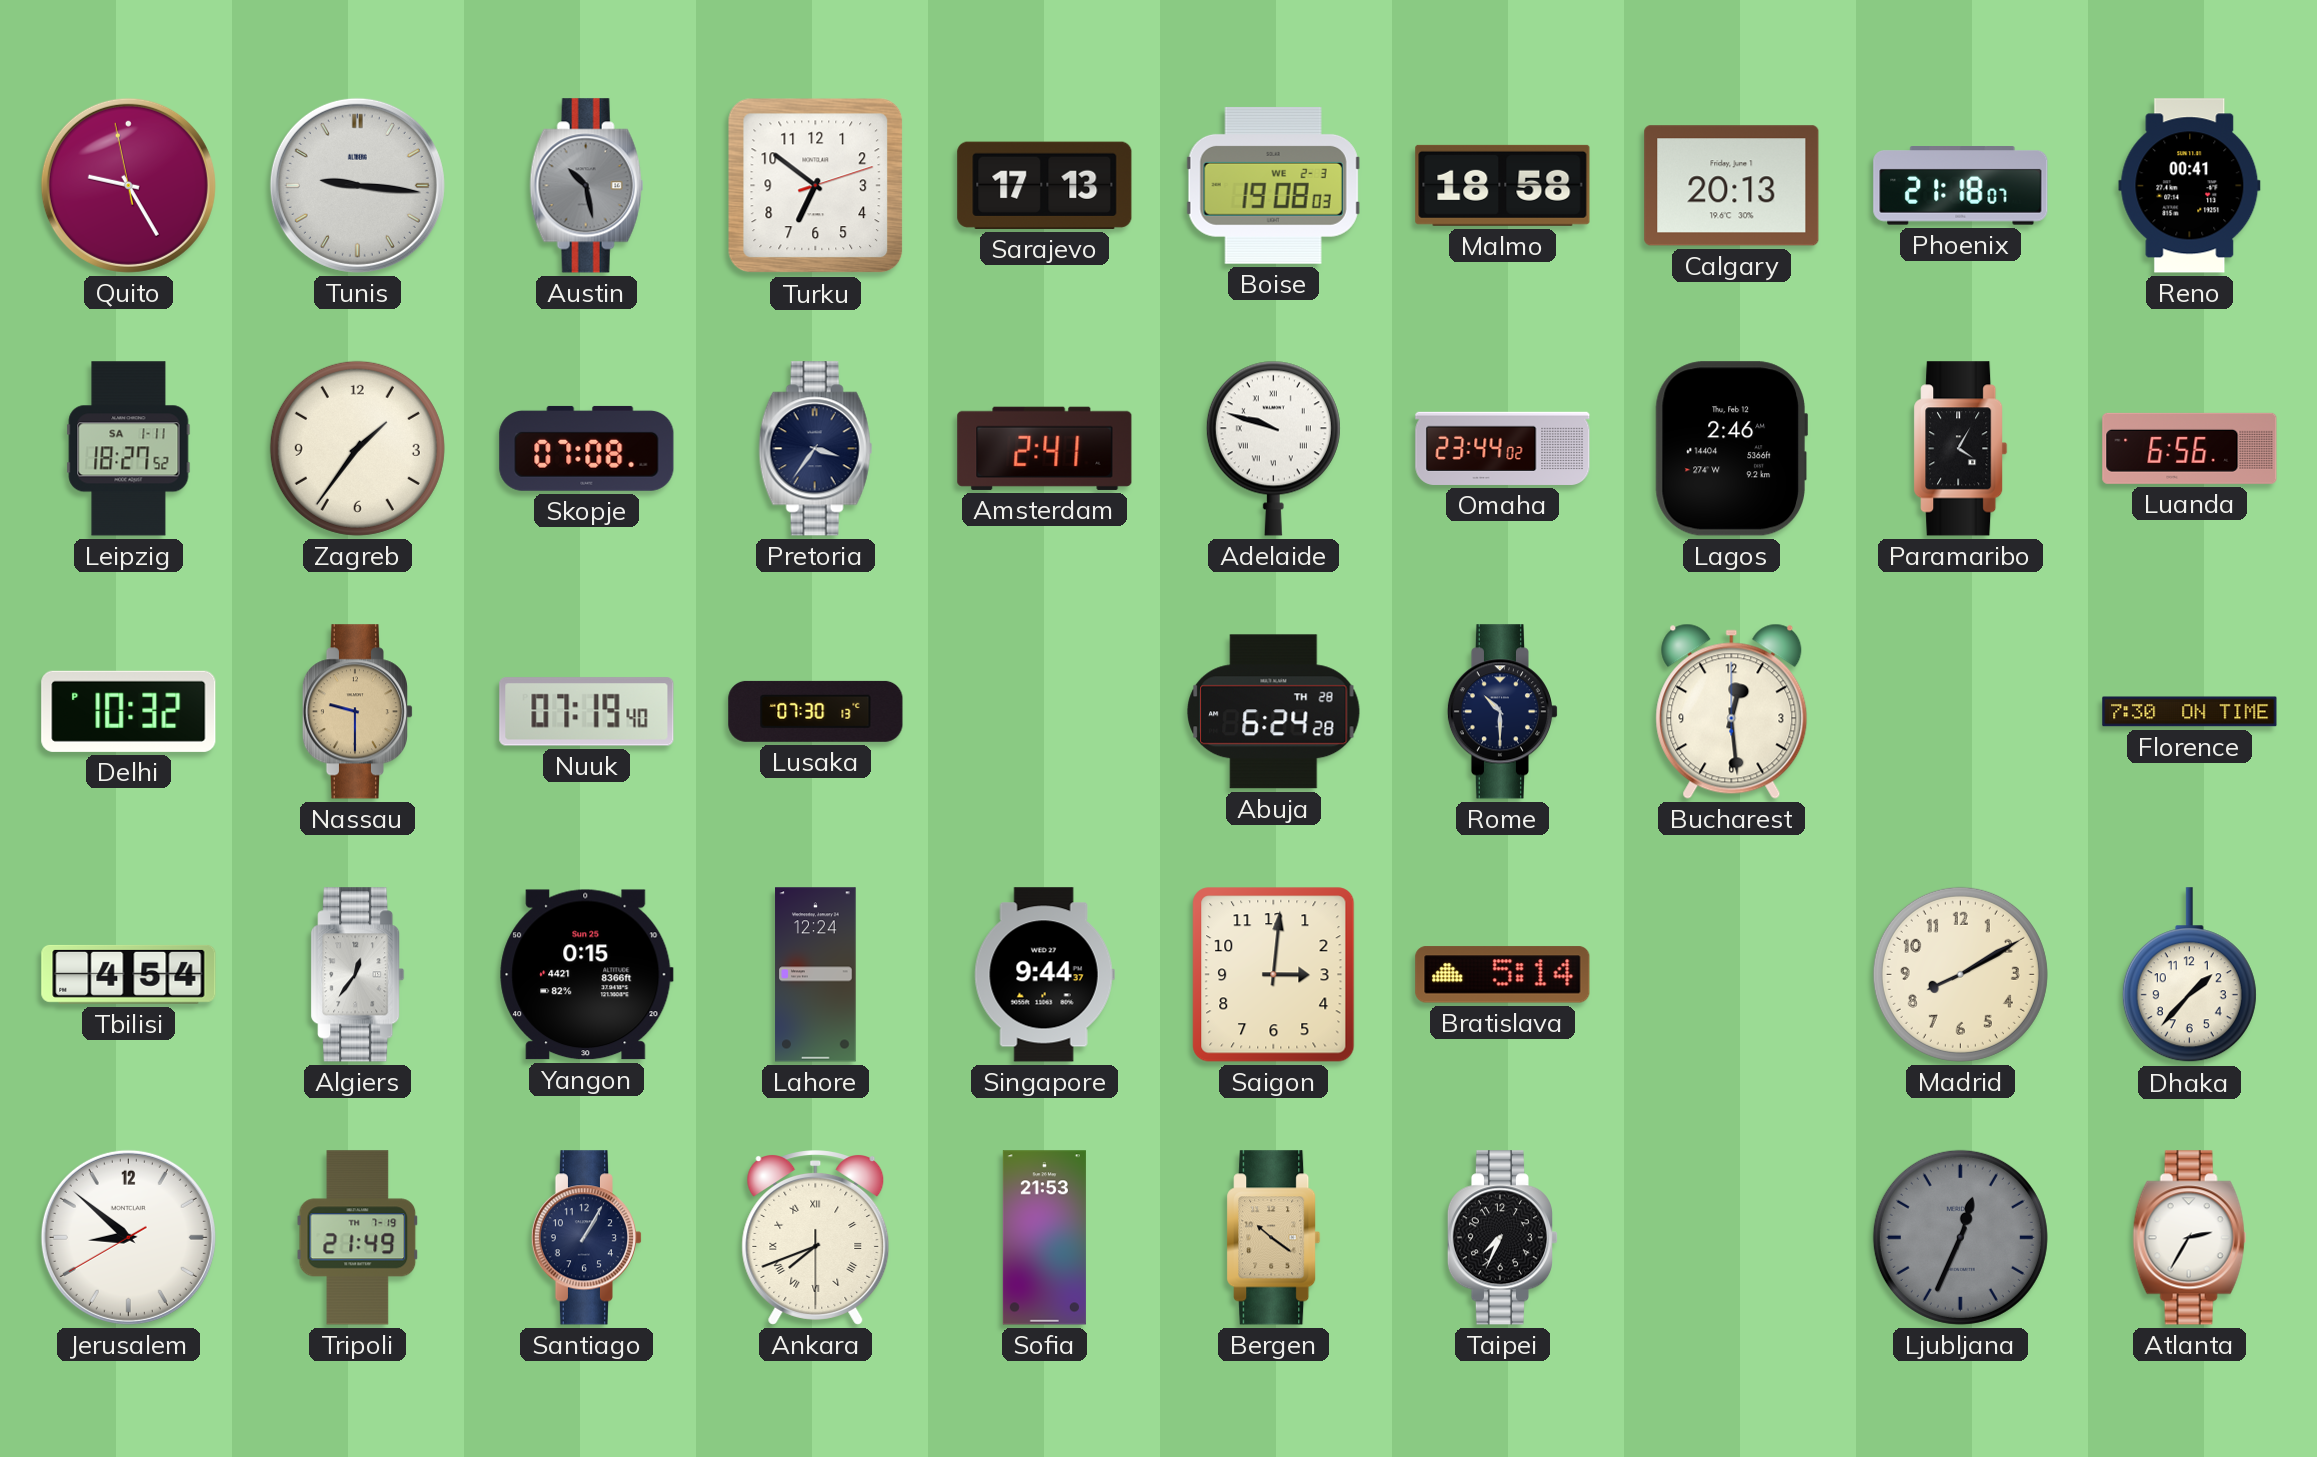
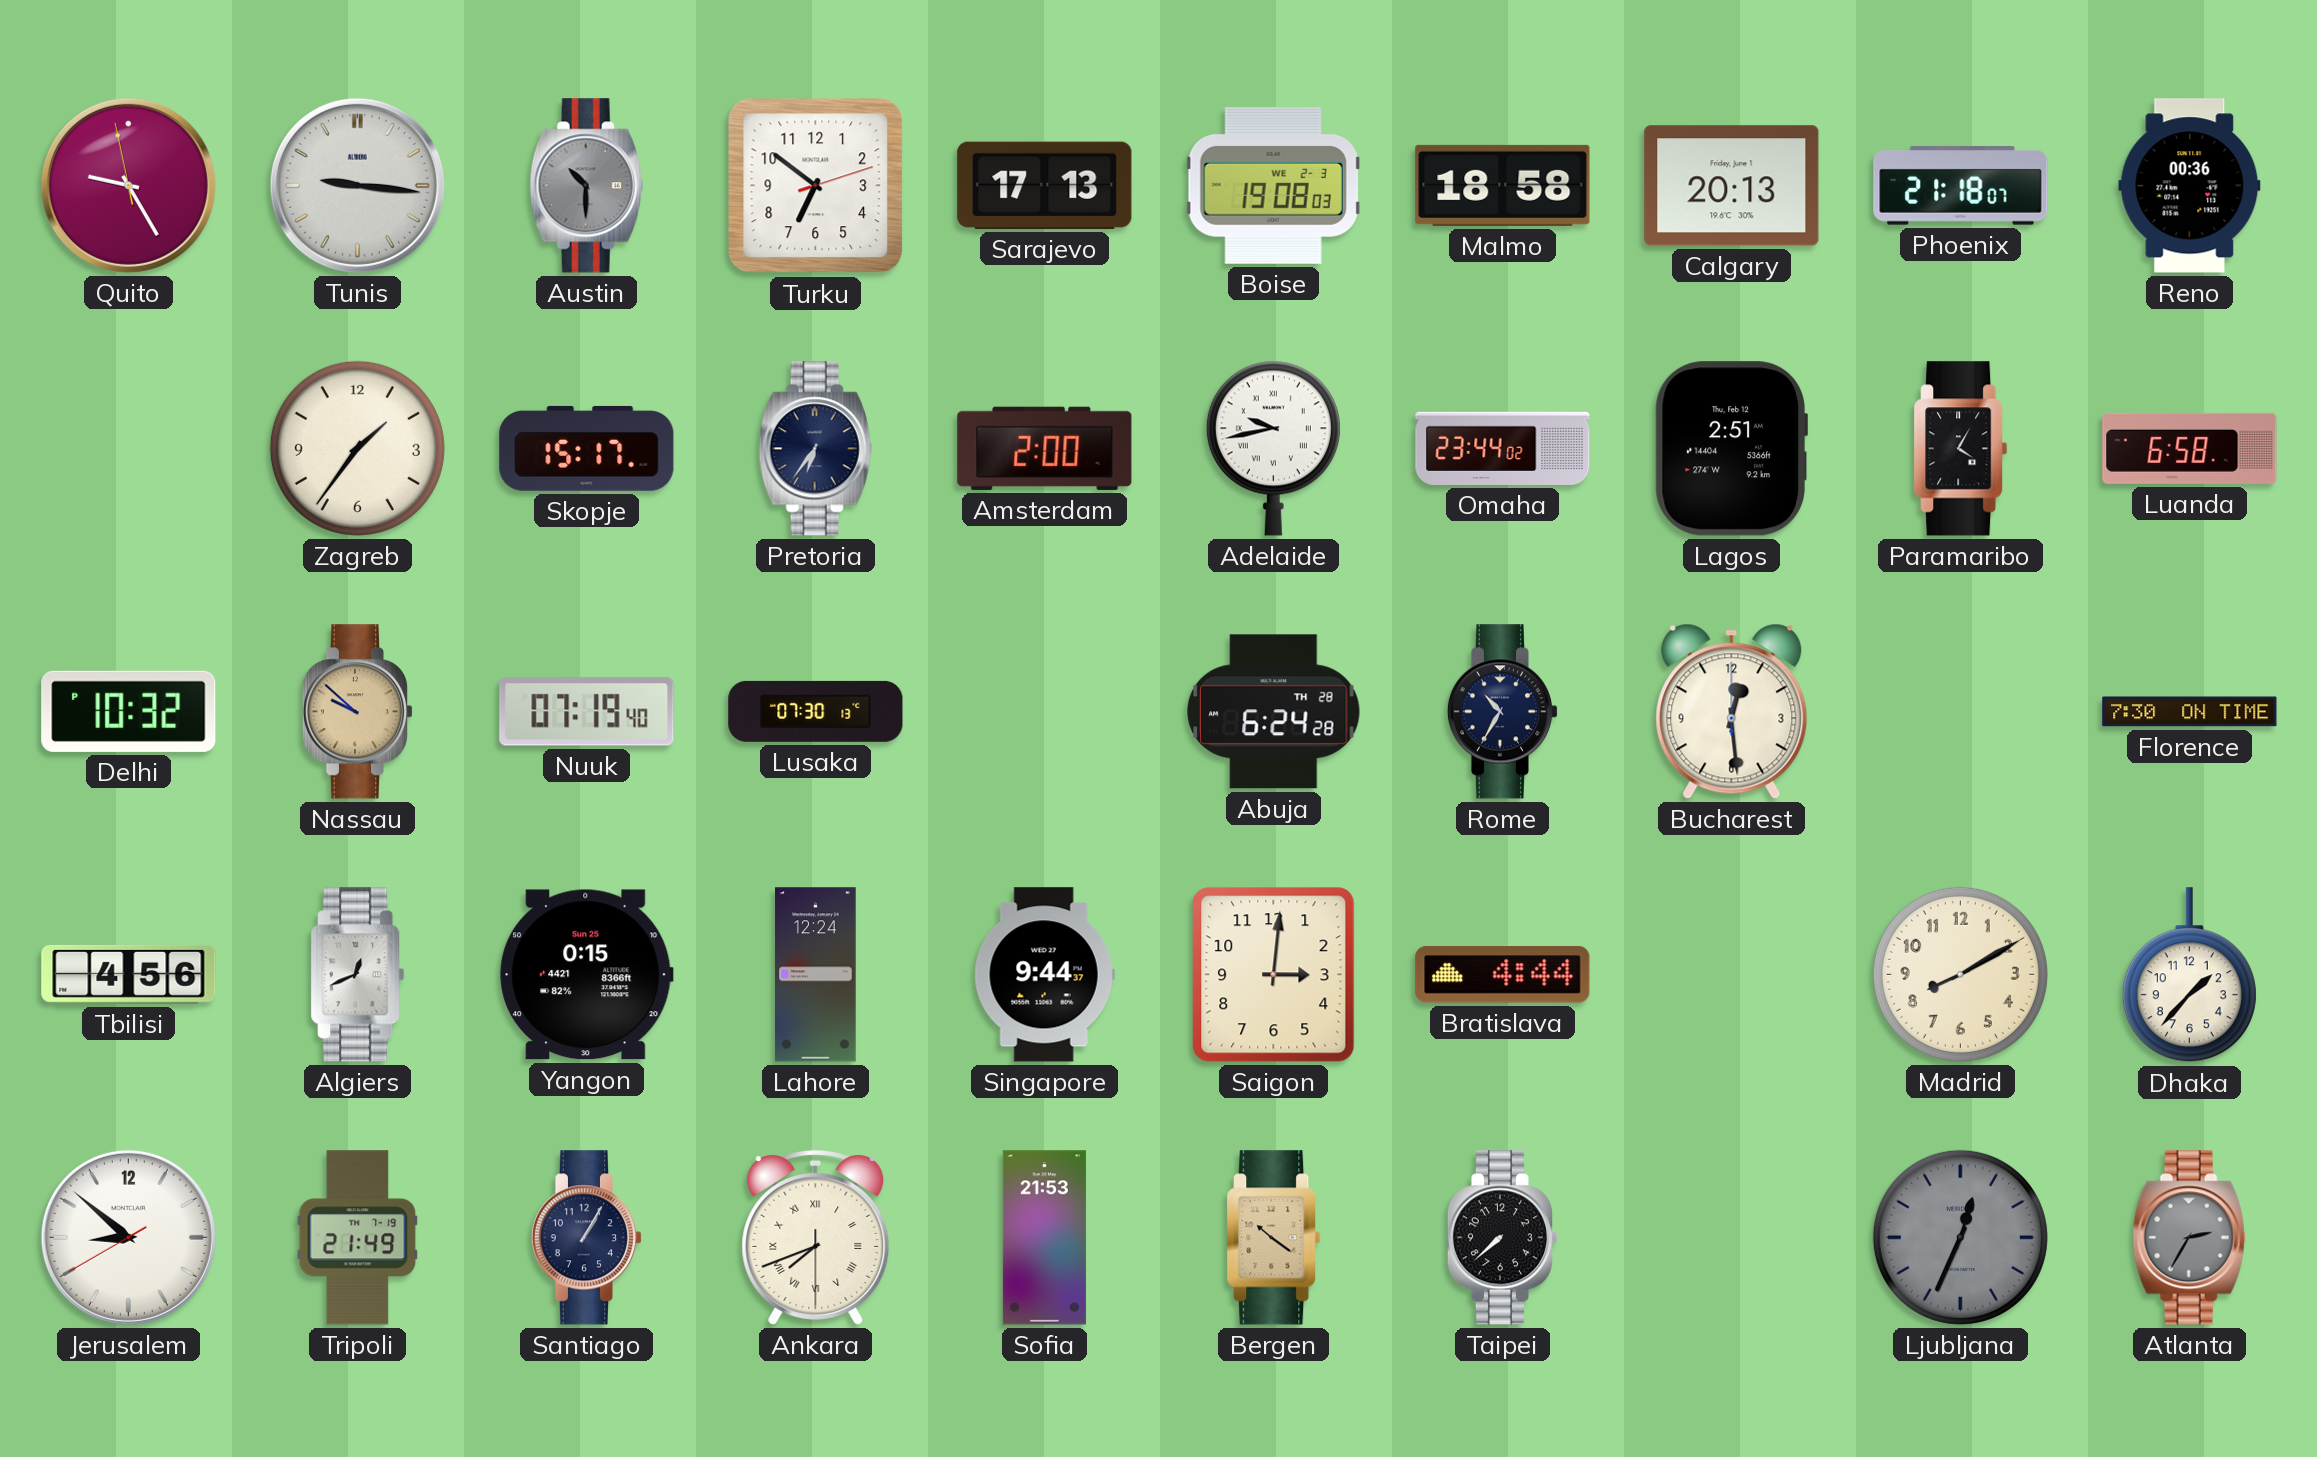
Austin: 10:28 -> 10:30 (587, 186)
Reno: 00:41 -> 00:36 (2190, 186)
Leipzig: 18:27 -> none (129, 449)
Skopje: 07:08 -> 15:17 (587, 448)
Pretoria: 3:36 -> 6:36 (816, 449)
Amsterdam: 2:41 -> 2:00 (1045, 448)
Adelaide: 9:48 -> 9:43 (1273, 448)
Lagos: 2:46 -> 2:51 (1731, 449)
Luanda: 6:56 -> 6:58 (2190, 448)
Nassau: 9:30 -> 9:52 (358, 712)
Rome: 10:30 -> 10:35 (1503, 712)
Tbilisi: 4:54 -> 4:56 (129, 974)
Algiers: 12:36 -> 12:41 (358, 975)
Bratislava: 5:14 -> 4:44 (1503, 975)
Taipei: 7:34 -> 7:38 (1503, 1238)
Atlanta dial: white -> grey (2190, 1238)
